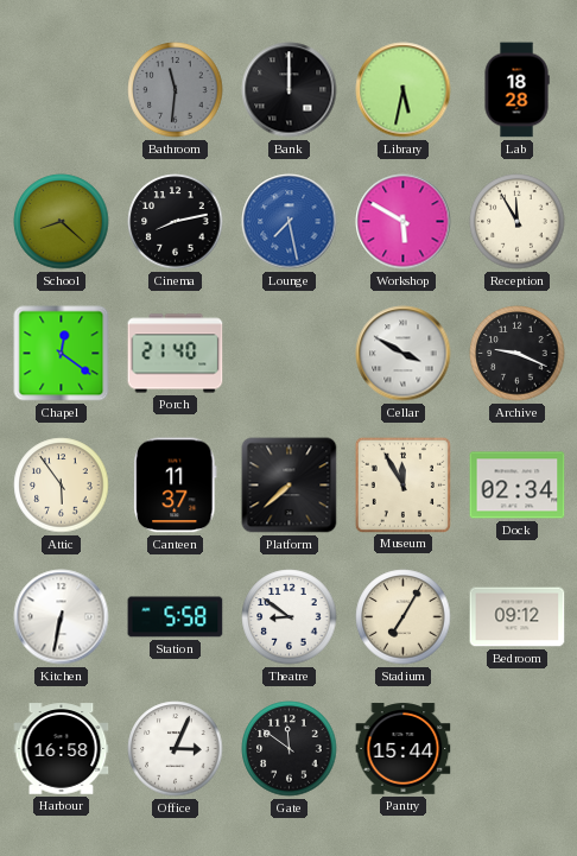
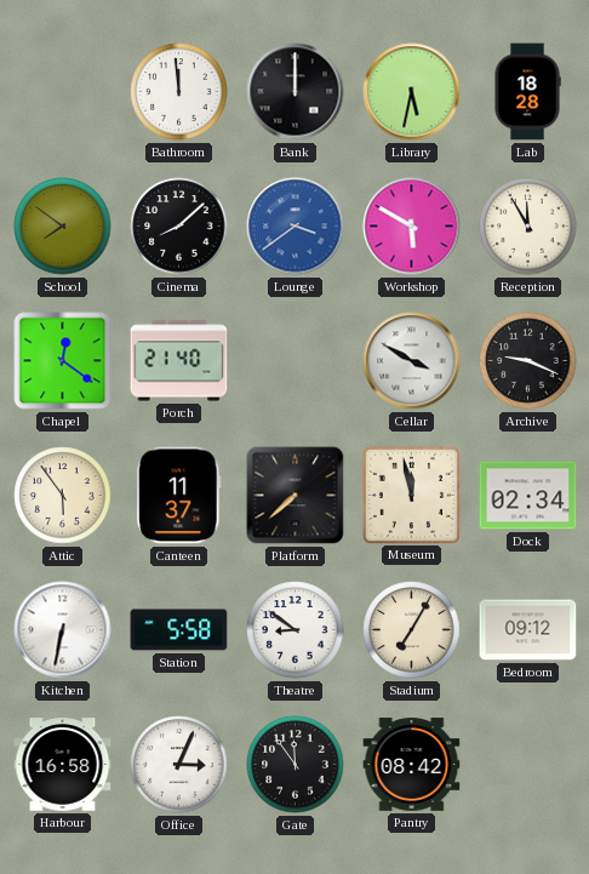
Bathroom: 11:31 -> 11:59 (179, 92)
Bathroom dial: grey -> white (179, 92)
School: 8:22 -> 7:51 (63, 227)
Cinema: 8:13 -> 8:08 (179, 227)
Lounge: 7:28 -> 3:39 (296, 227)
Museum: 11:55 -> 11:58 (411, 495)
Gate: 11:51 -> 11:54 (296, 765)
Pantry: 15:44 -> 08:42 (412, 765)
